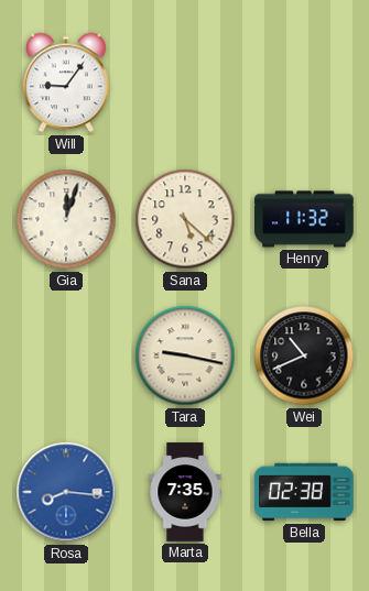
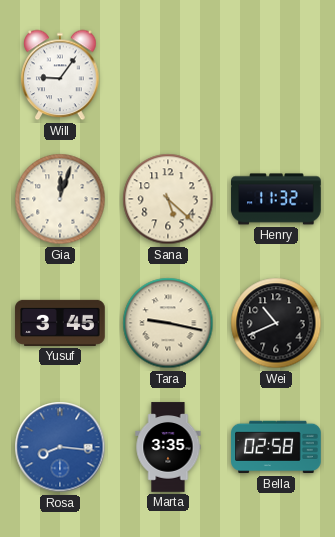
Yusuf: none -> 3:45 (60, 323)
Marta: 7:35 -> 3:35 (168, 447)
Bella: 02:38 -> 02:58 (276, 447)
